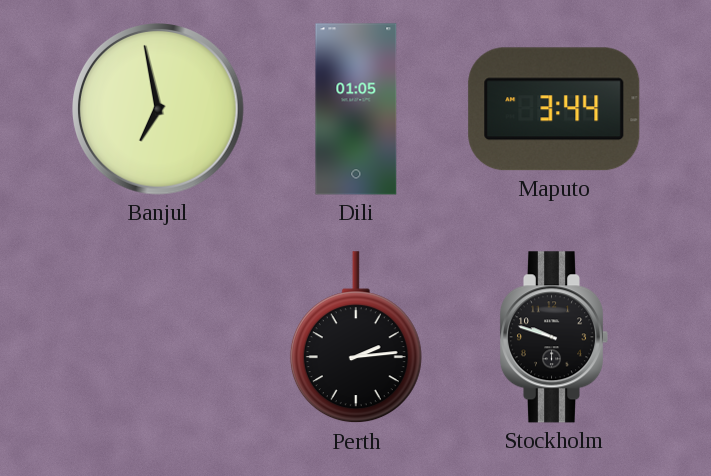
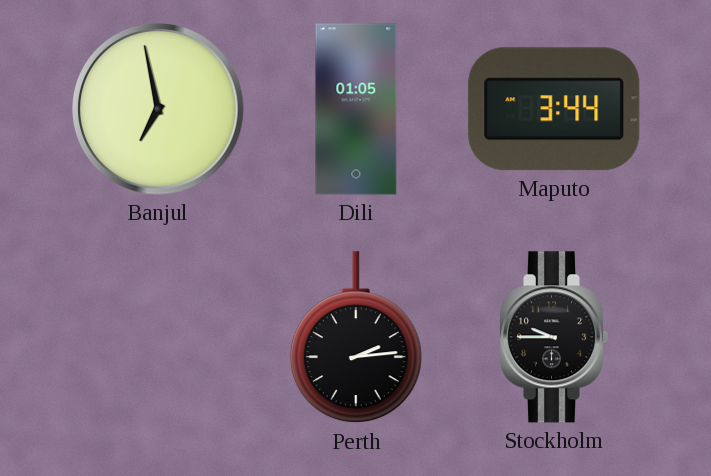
Stockholm: 9:48 -> 9:45 (554, 337)
